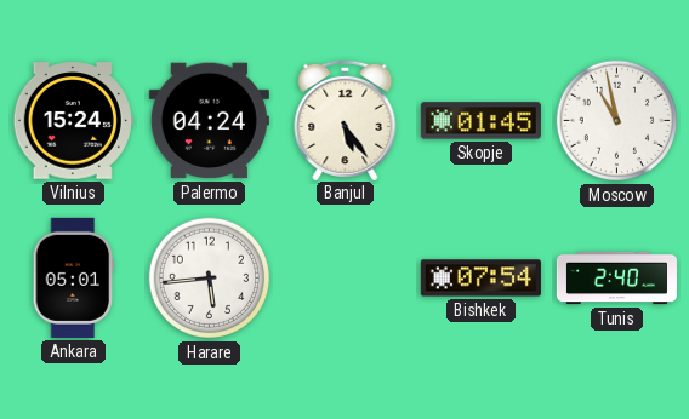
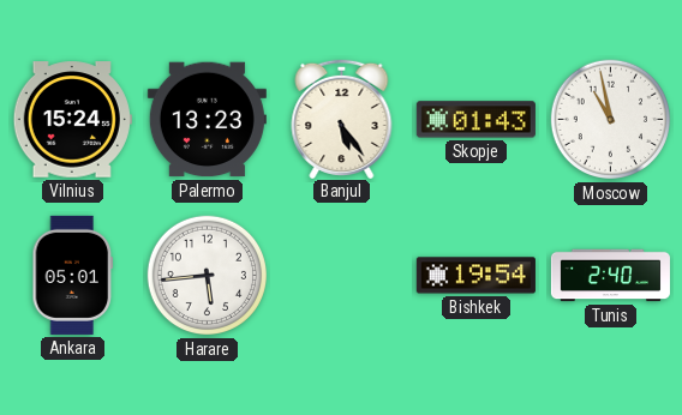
Palermo: 04:24 -> 13:23 (207, 120)
Skopje: 01:45 -> 01:43 (475, 120)
Bishkek: 07:54 -> 19:54 (475, 276)
